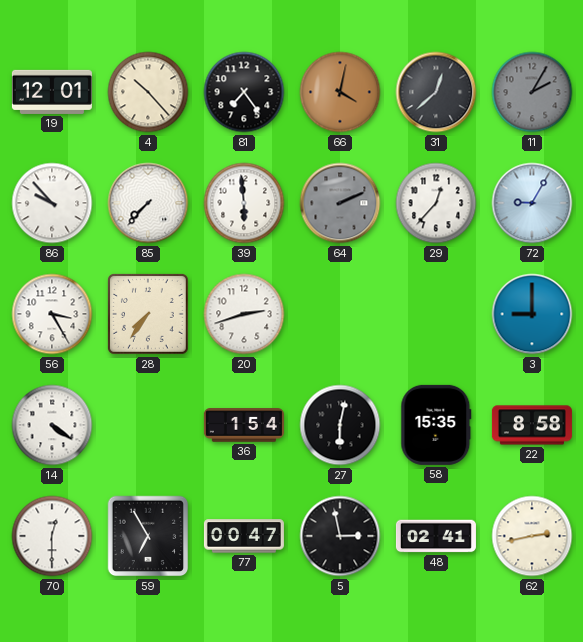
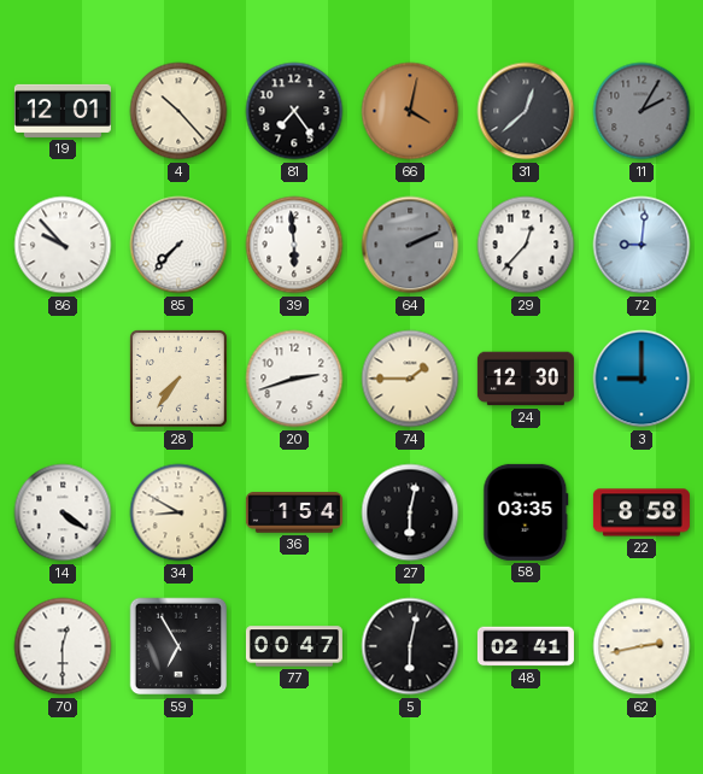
72: 9:05 -> 9:01 (642, 245)
56: 3:25 -> none (52, 314)
74: none -> 1:45 (410, 379)
24: none -> 12:30 (526, 379)
34: none -> 8:50 (178, 512)
58: 15:35 -> 03:35 (526, 512)
5: 2:58 -> 6:02 (410, 646)
